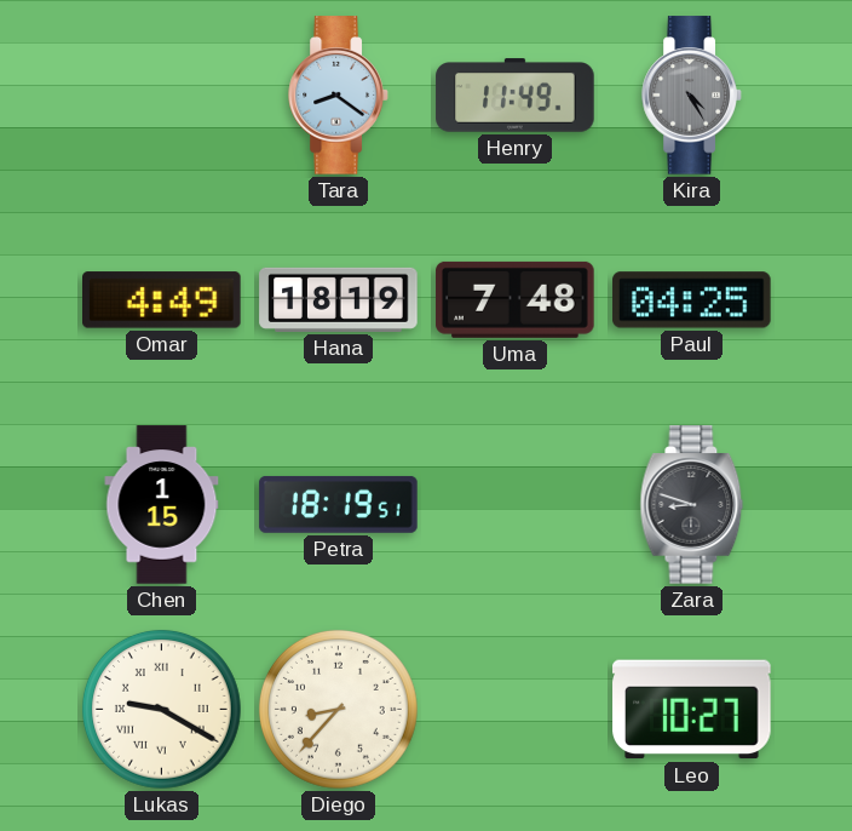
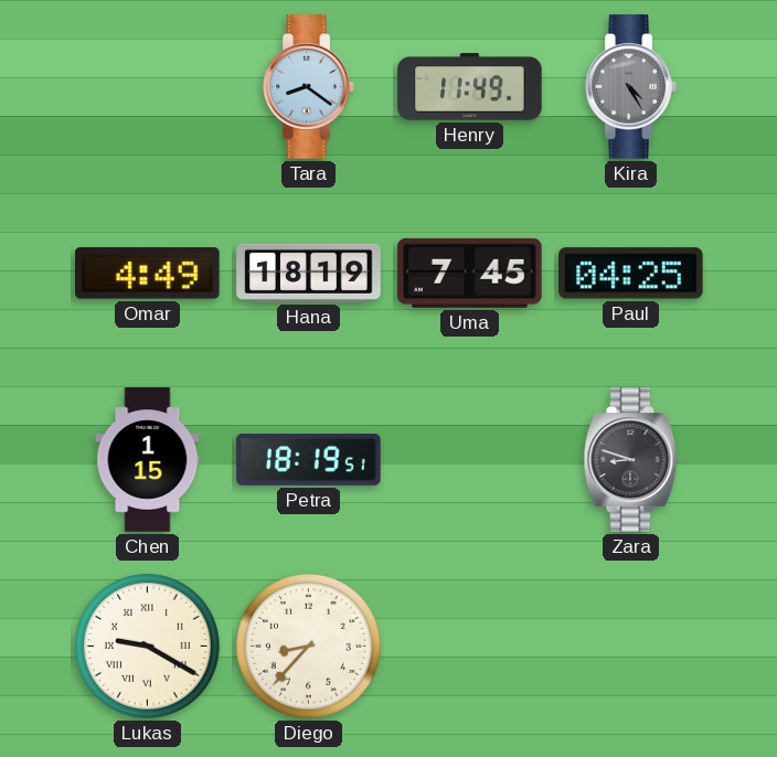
Uma: 7:48 -> 7:45 (470, 273)
Leo: 10:27 -> none (692, 710)
